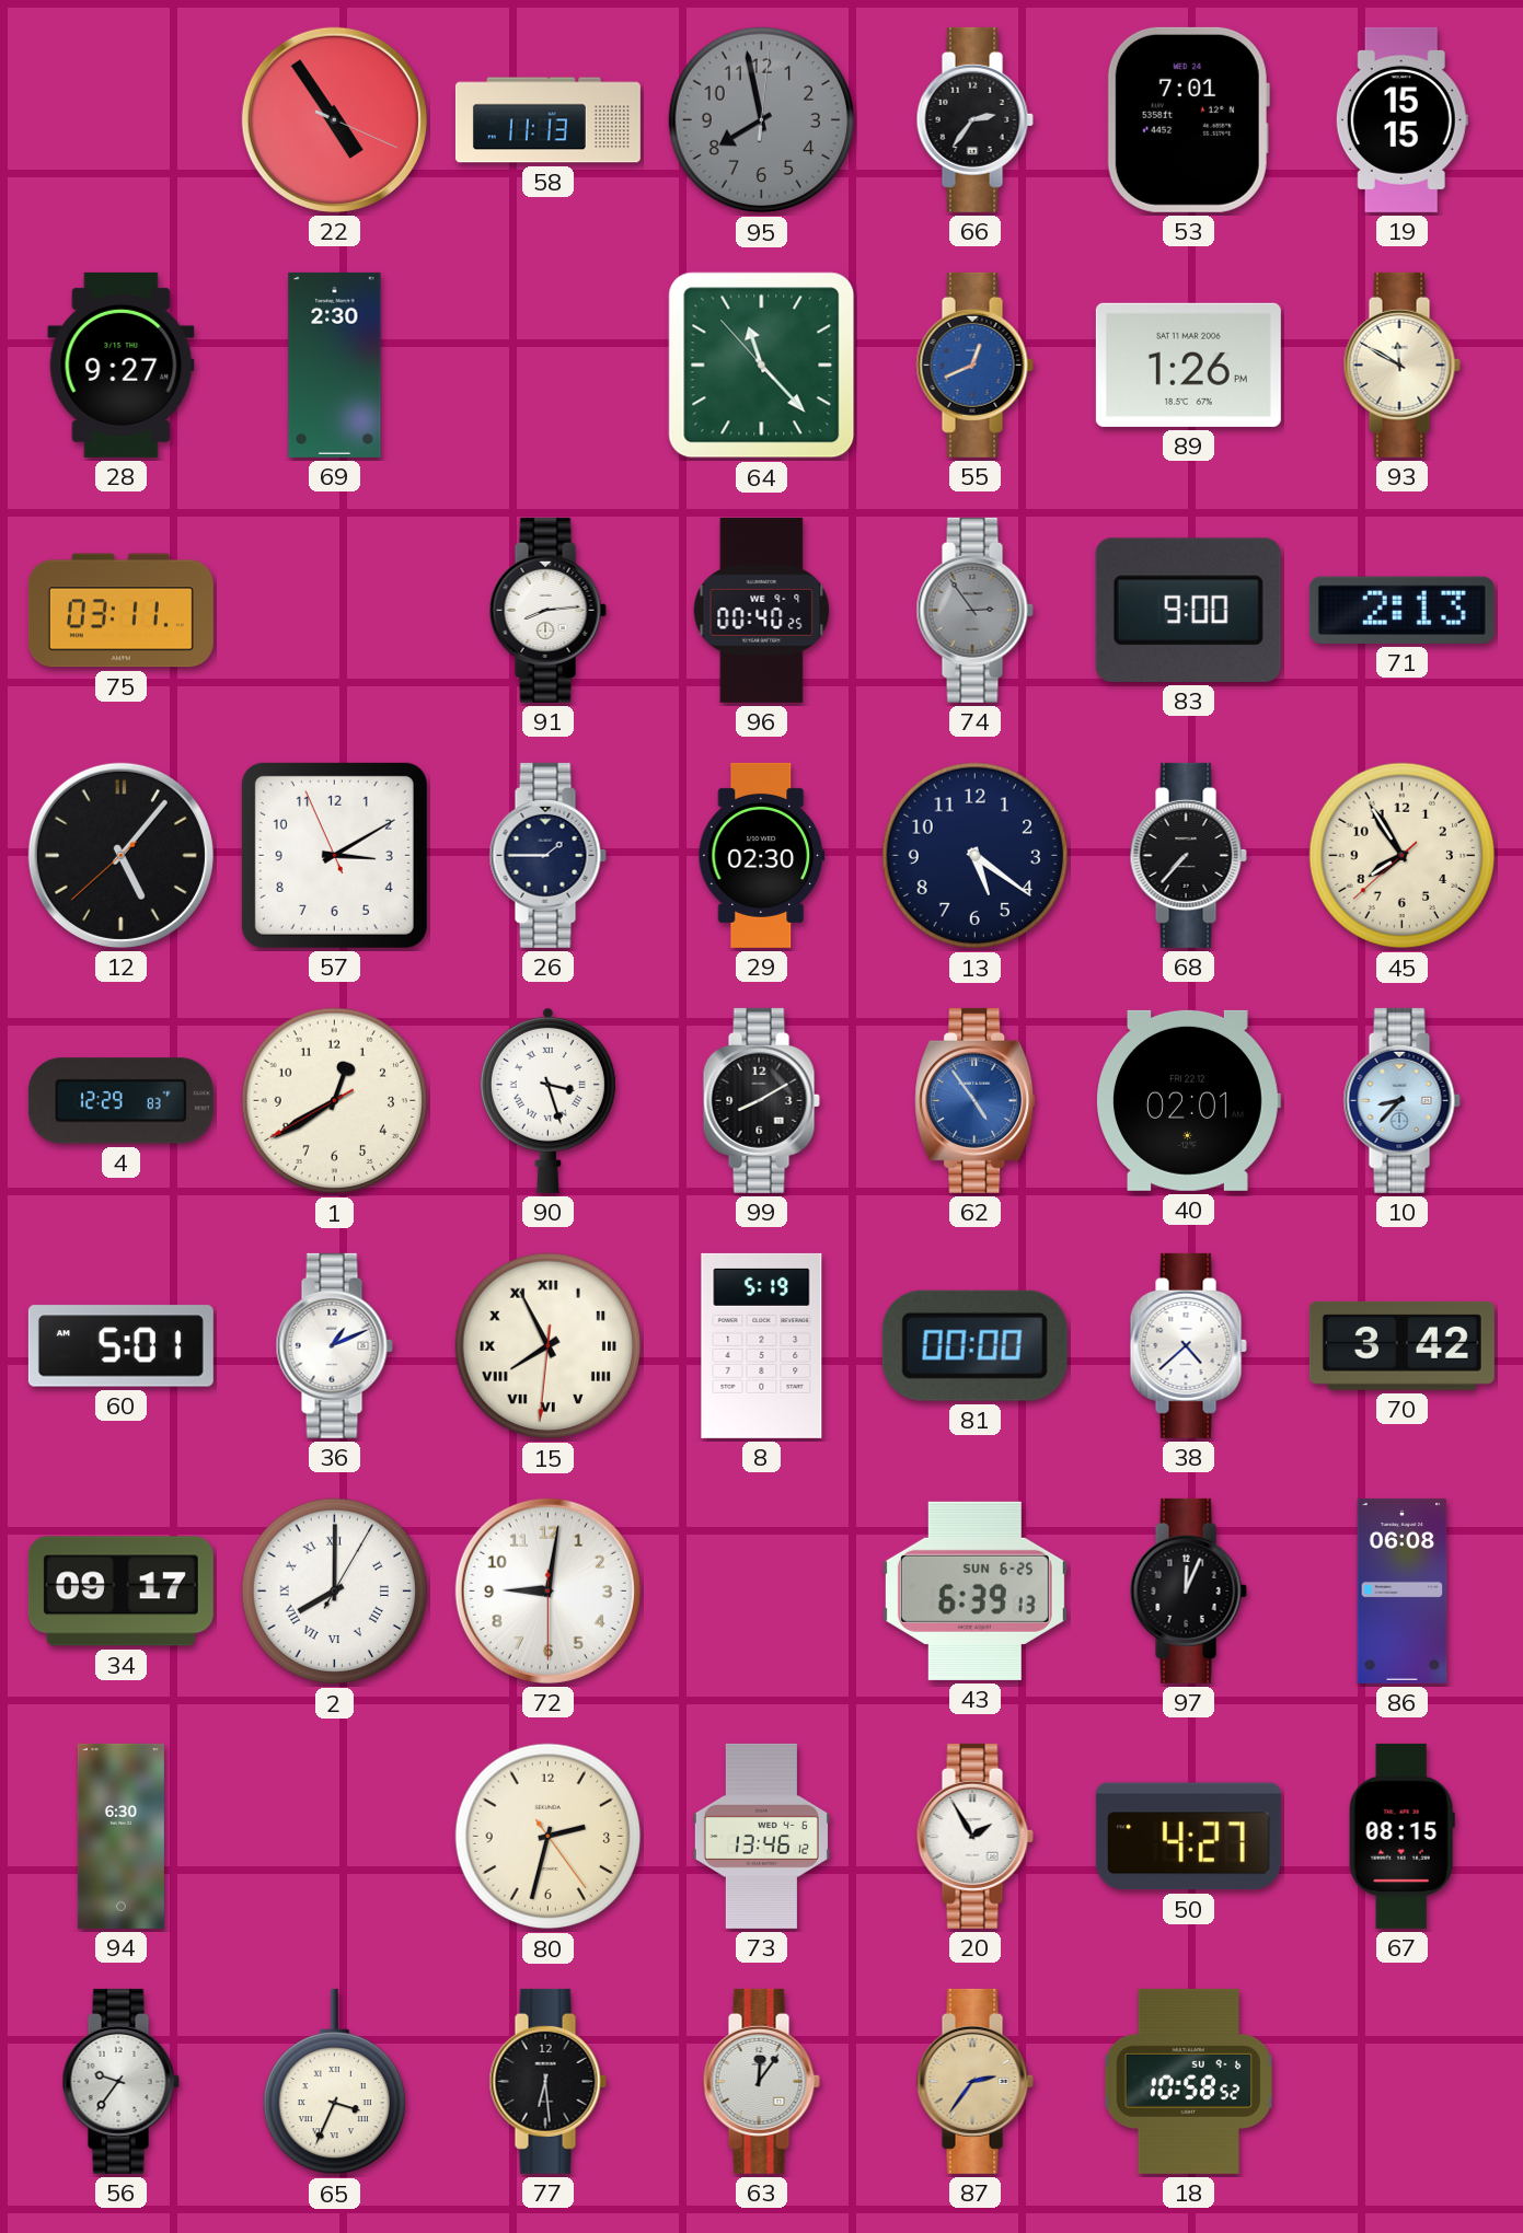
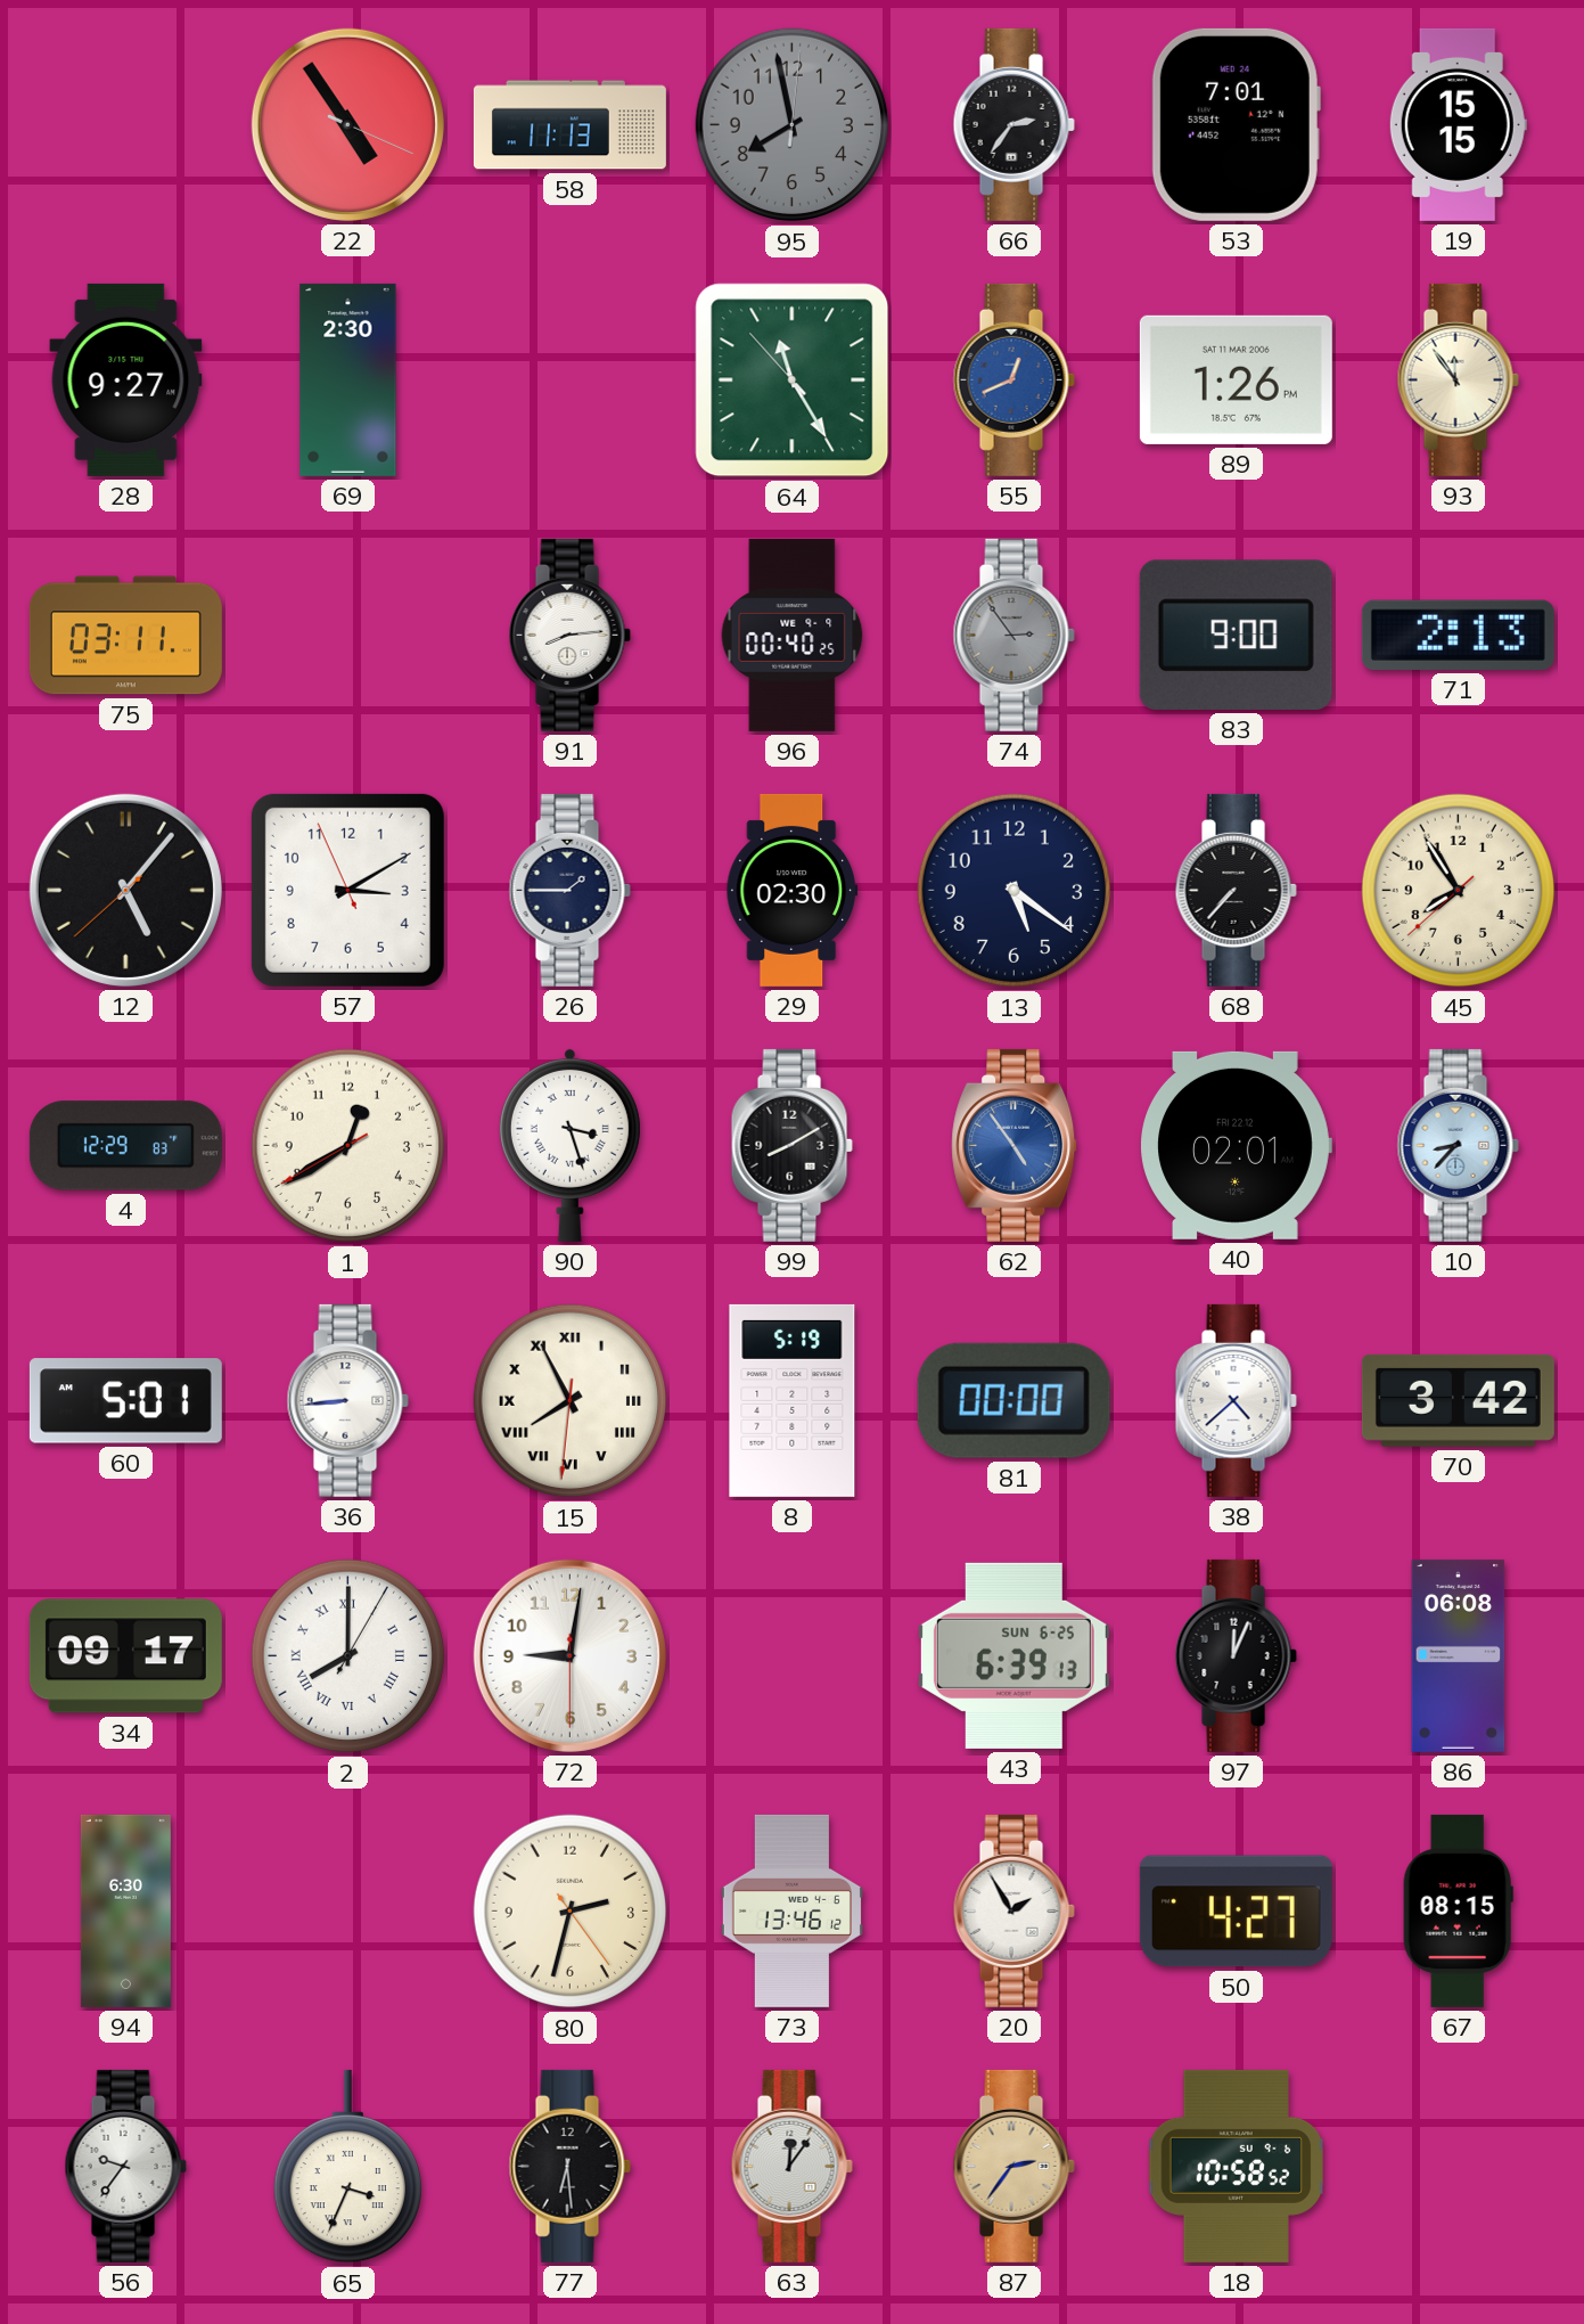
64: 11:22 -> 11:24 (793, 380)
93: 11:50 -> 11:54 (1458, 379)
36: 1:11 -> 8:44 (347, 1400)
